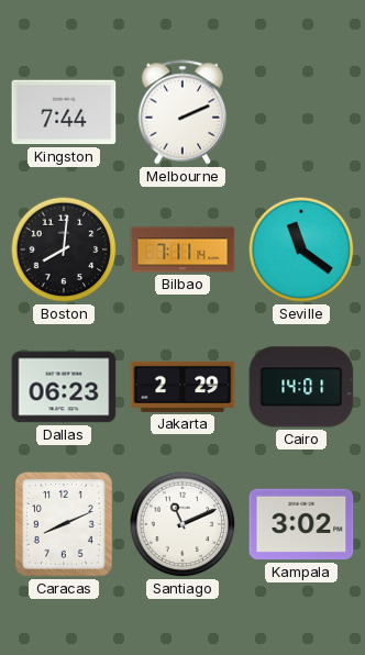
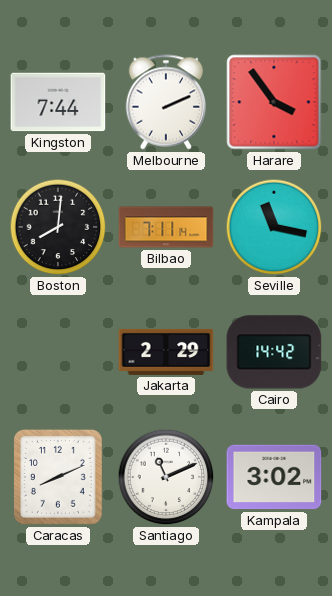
Harare: none -> 3:54 (274, 102)
Seville: 11:21 -> 11:17 (274, 227)
Dallas: 06:23 -> none (64, 387)
Cairo: 14:01 -> 14:42 (274, 352)
